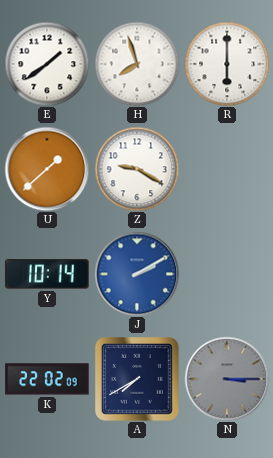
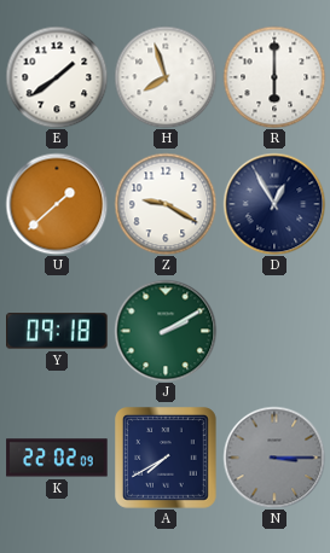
D: none -> 12:55 (274, 204)
Y: 10:14 -> 09:18 (57, 331)
J dial: blue -> green (166, 331)
